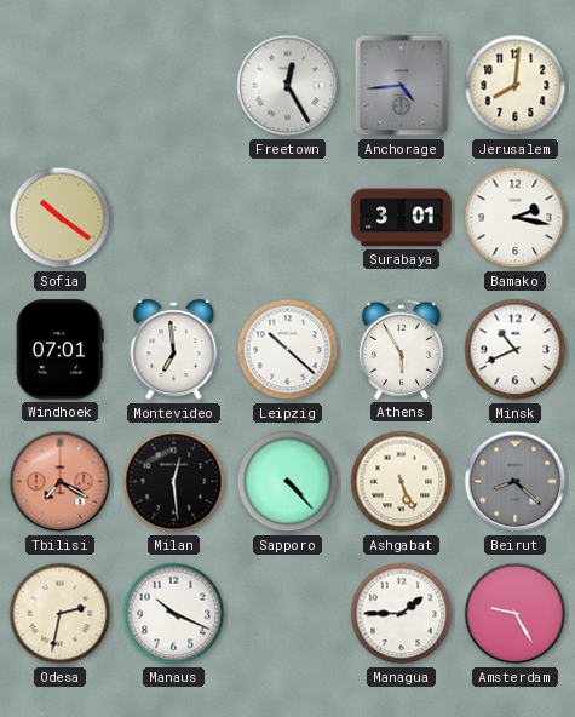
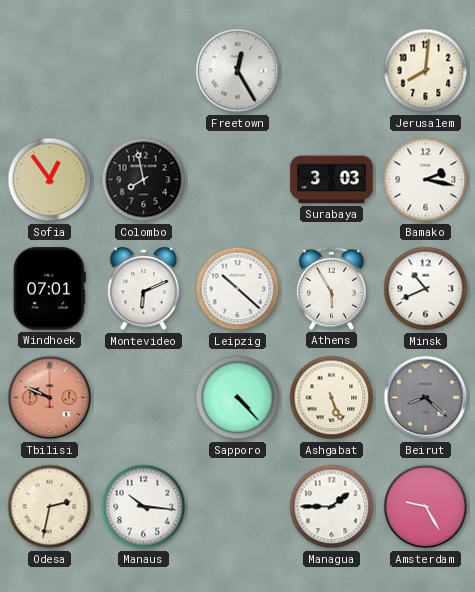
Anchorage: 4:44 -> none (402, 86)
Sofia: 10:21 -> 12:54 (50, 180)
Colombo: none -> 7:58 (144, 180)
Surabaya: 3:01 -> 3:03 (332, 180)
Montevideo: 6:59 -> 6:11 (144, 289)
Tbilisi: 7:20 -> 9:49 (50, 398)
Milan: 12:29 -> none (174, 482)
Manaus: 10:19 -> 10:16 (144, 507)
